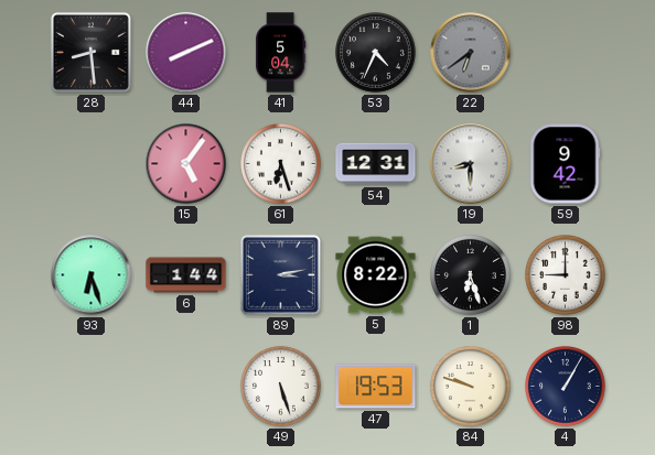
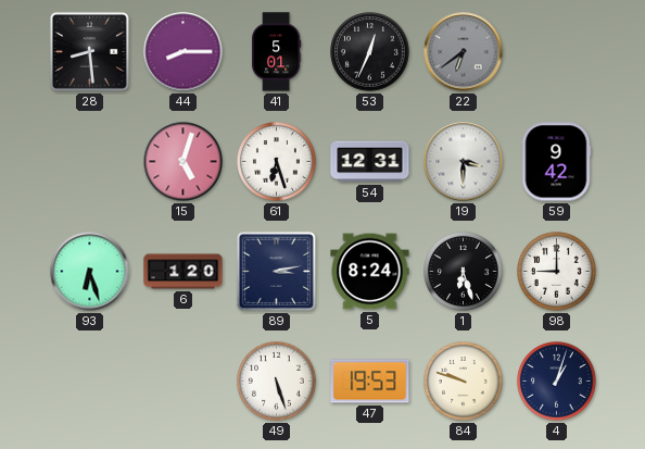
44: 8:11 -> 8:15 (184, 52)
41: 5:04 -> 5:01 (277, 52)
53: 4:34 -> 12:34 (370, 52)
15: 5:06 -> 5:03 (184, 162)
19: 8:30 -> 3:30 (464, 162)
6: 1:44 -> 1:20 (184, 272)
5: 8:22 -> 8:24 (370, 272)
4: 1:05 -> 1:03 (557, 382)
